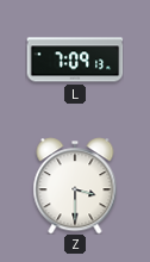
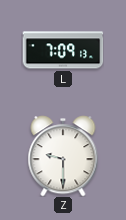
Z: 3:30 -> 9:30 (63, 156)
